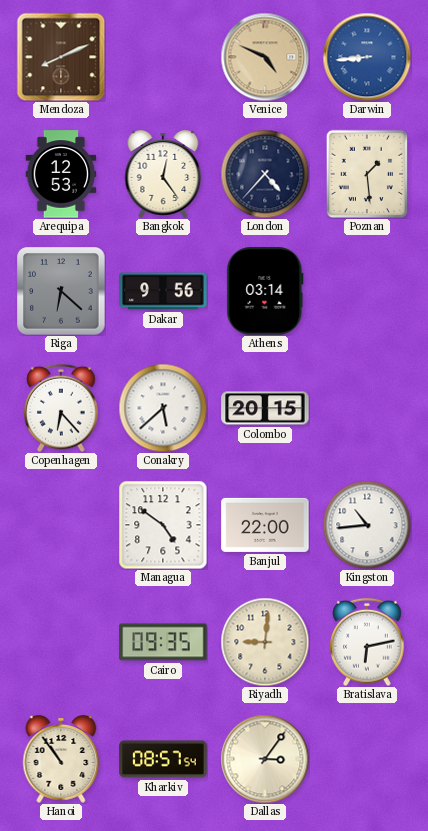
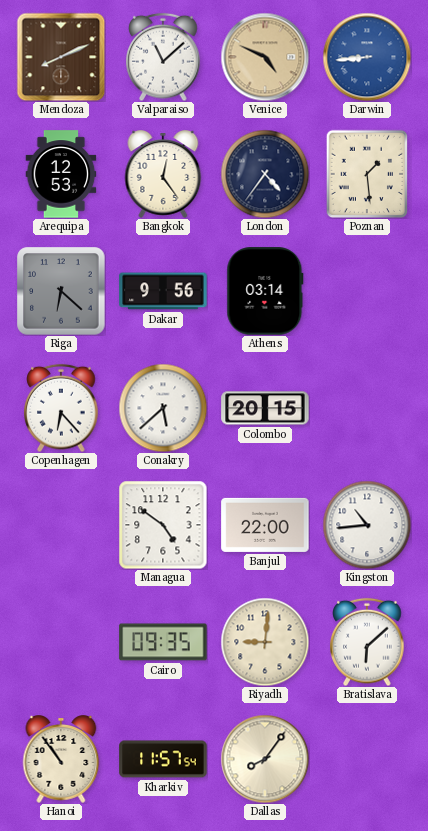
Valparaiso: none -> 11:08 (163, 57)
London: 4:37 -> 4:36 (265, 174)
Bratislava: 6:13 -> 6:08 (367, 642)
Kharkiv: 08:57 -> 11:57 (163, 759)
Dallas: 3:06 -> 8:06 (265, 759)
